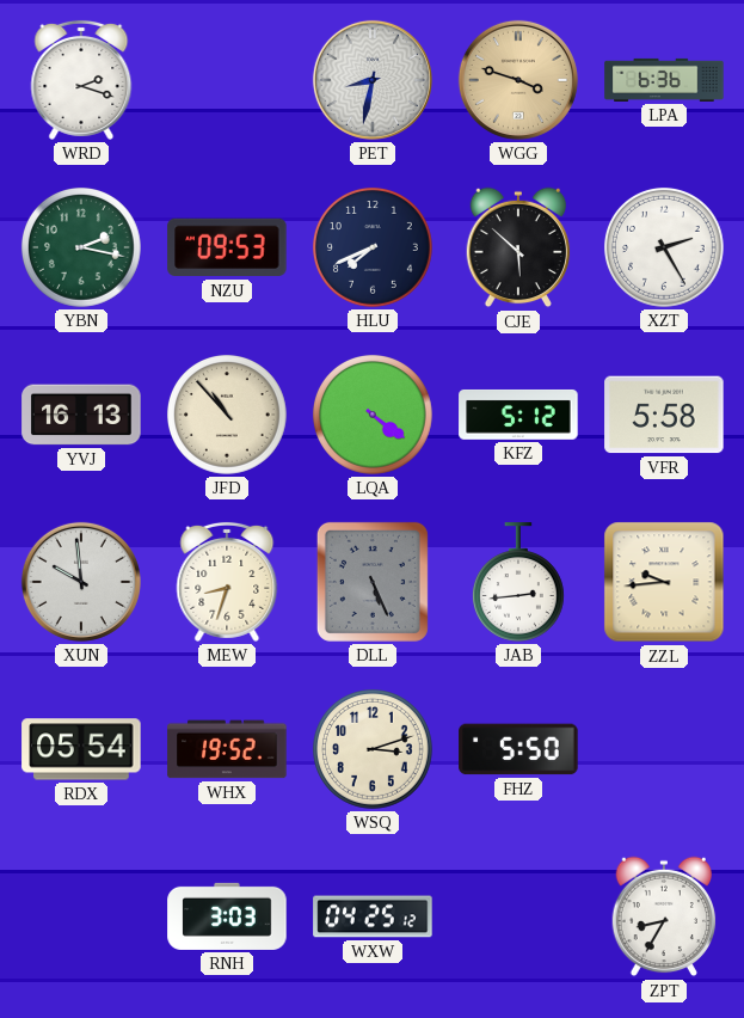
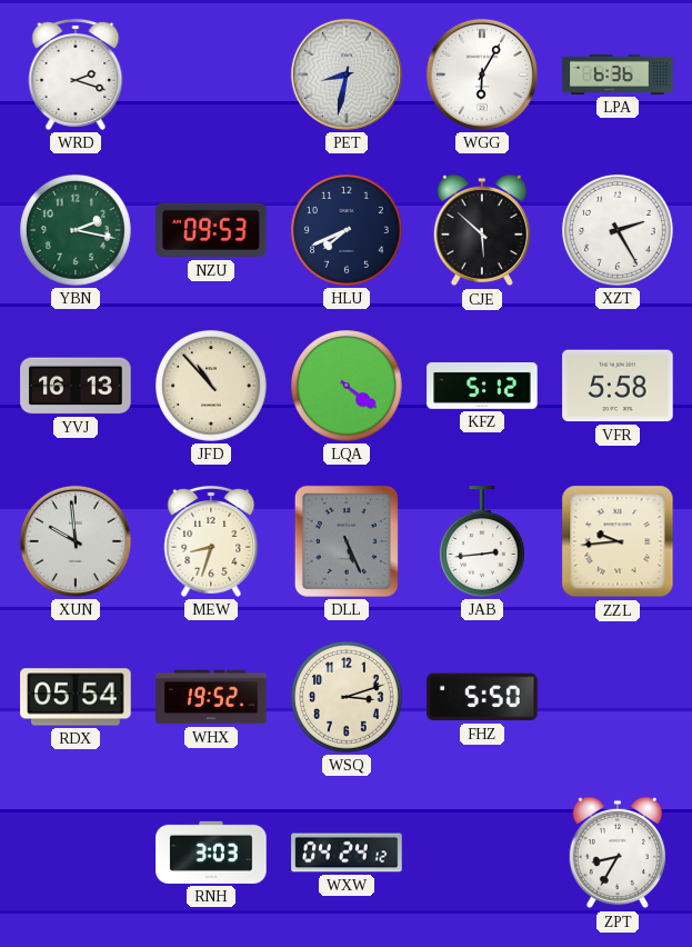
WGG: 3:48 -> 6:05 (482, 74)
WGG dial: champagne -> white (482, 74)
WXW: 04:25 -> 04:24 (347, 853)
